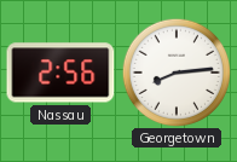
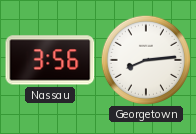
Nassau: 2:56 -> 3:56 (50, 60)
